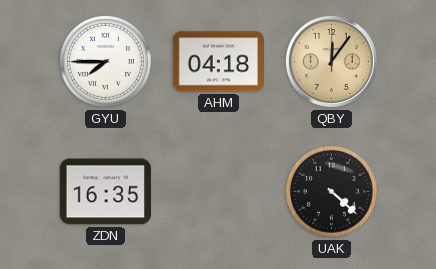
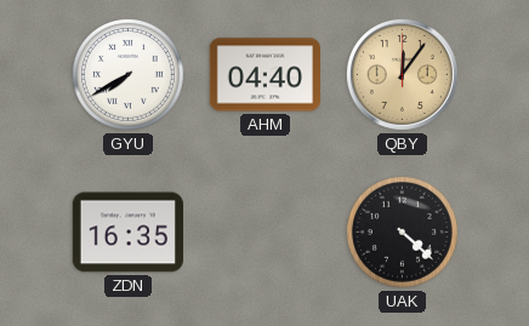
GYU: 7:45 -> 7:40 (127, 74)
AHM: 04:18 -> 04:40 (264, 75)
